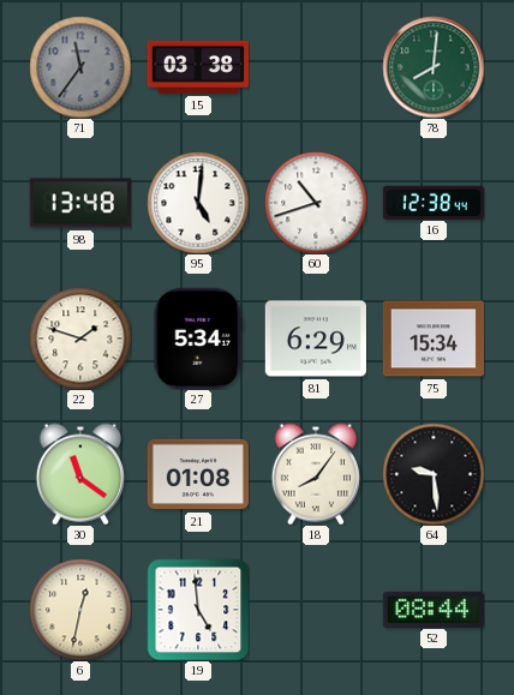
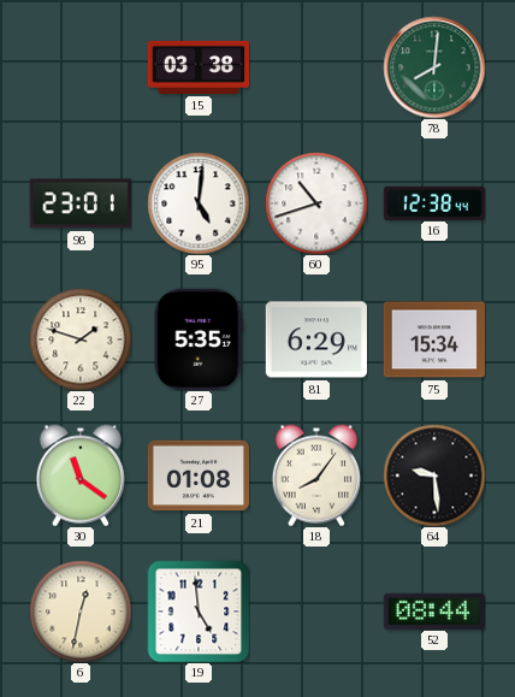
71: 11:36 -> none (80, 67)
98: 13:48 -> 23:01 (81, 203)
27: 5:34 -> 5:35 (199, 339)
